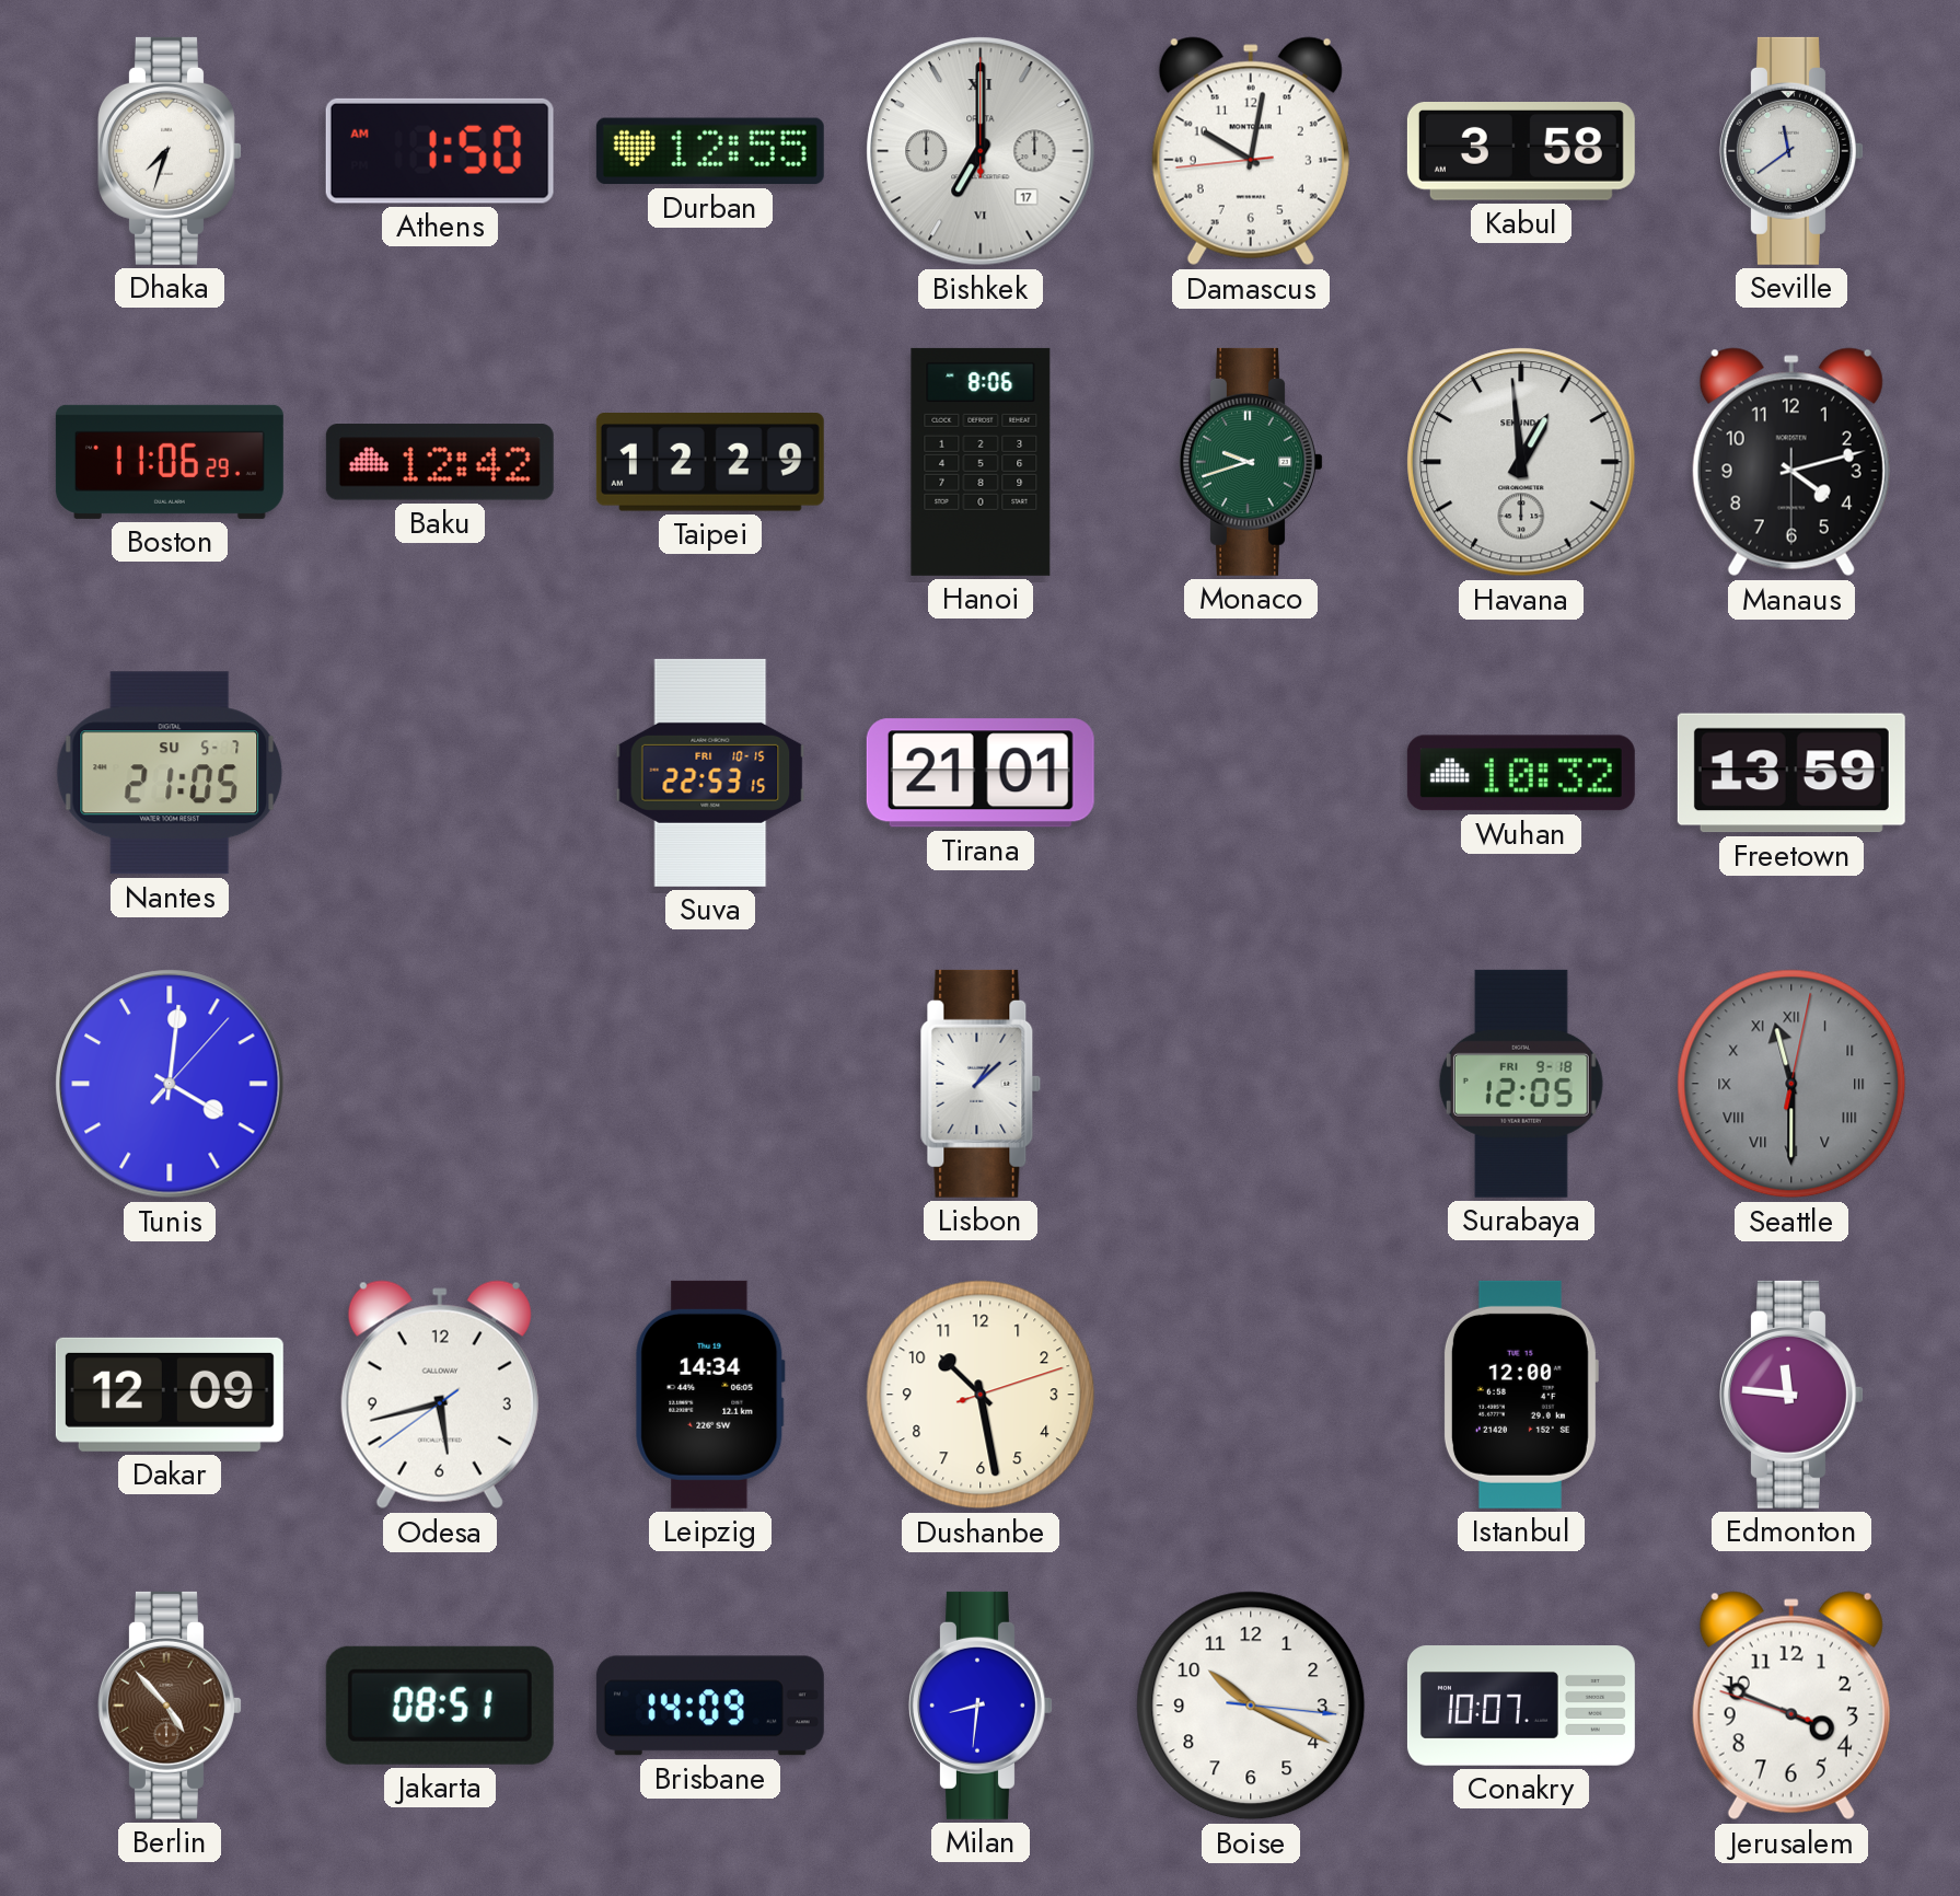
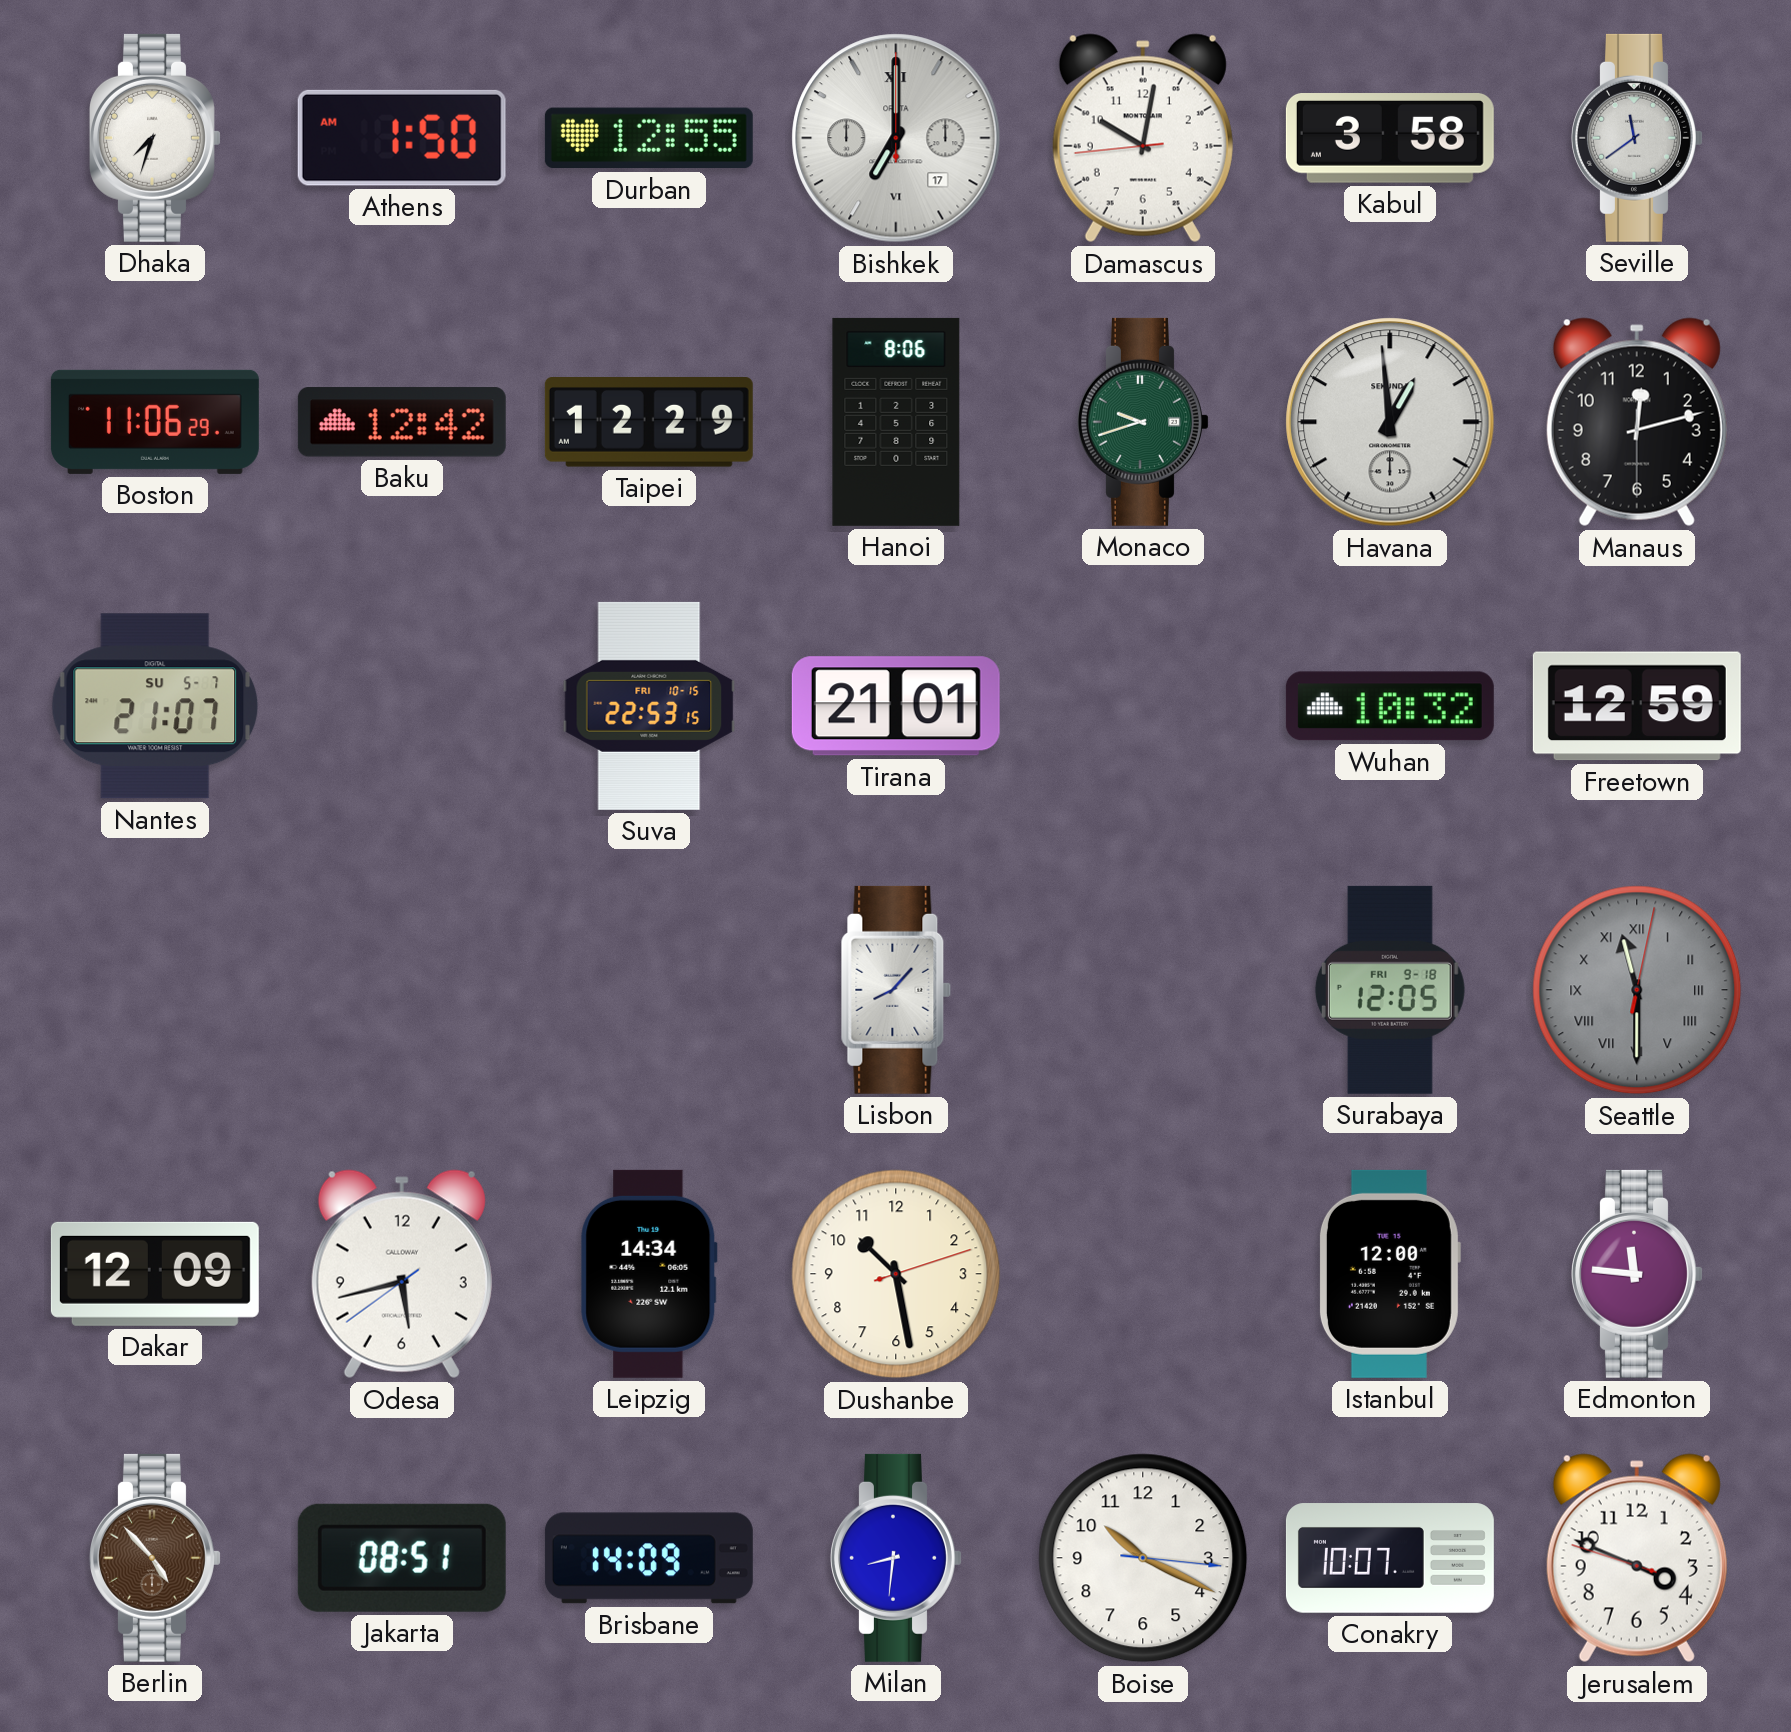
Manaus: 4:12 -> 12:12 (1637, 422)
Nantes: 21:05 -> 21:07 (155, 706)
Freetown: 13:59 -> 12:59 (1637, 706)
Tunis: 4:01 -> none (170, 1084)
Lisbon: 1:08 -> 8:07 (896, 990)
